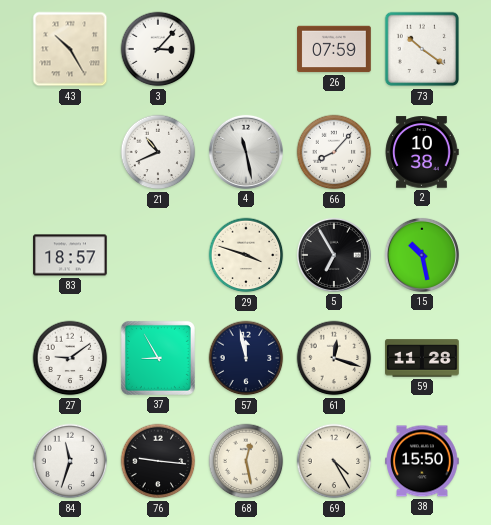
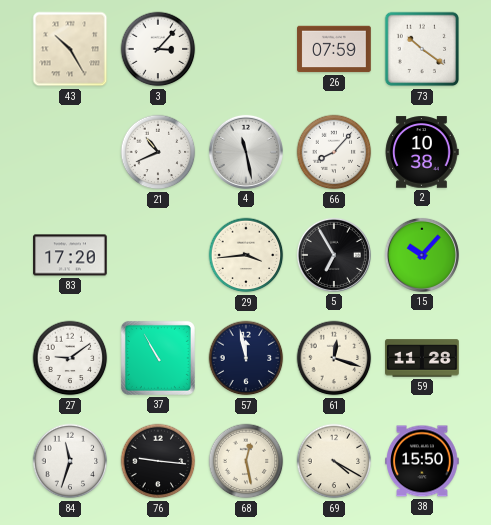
83: 18:57 -> 17:20 (70, 255)
29: 3:48 -> 3:44 (246, 255)
15: 10:28 -> 10:07 (422, 255)
37: 8:55 -> 10:55 (158, 358)
69: 4:25 -> 4:20 (334, 461)
